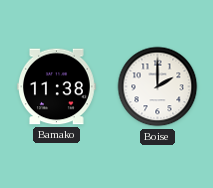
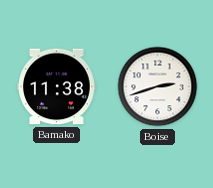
Boise: 2:00 -> 2:42 (158, 87)
